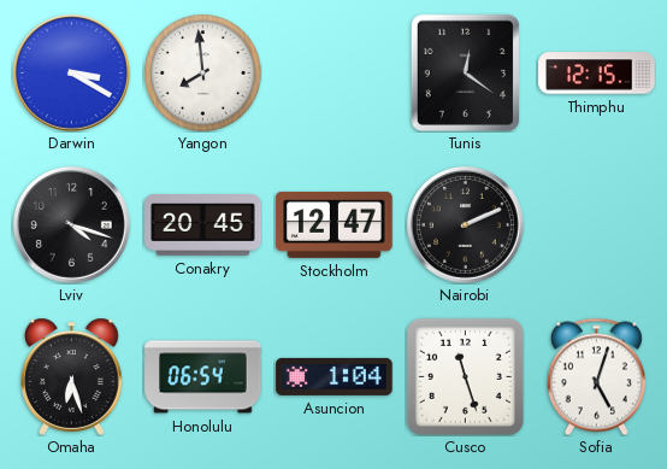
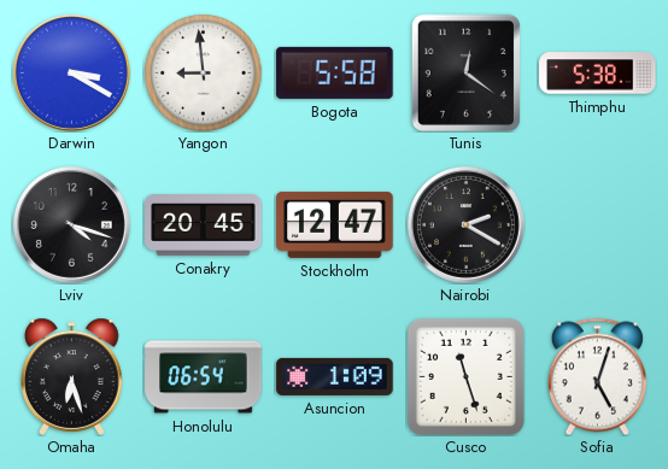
Yangon: 7:59 -> 8:59 (204, 74)
Bogota: none -> 5:58 (335, 72)
Thimphu: 12:15 -> 5:38 (598, 74)
Nairobi: 2:11 -> 2:20 (465, 224)
Asuncion: 1:04 -> 1:09 (335, 376)
